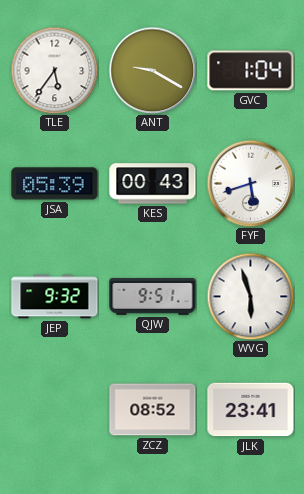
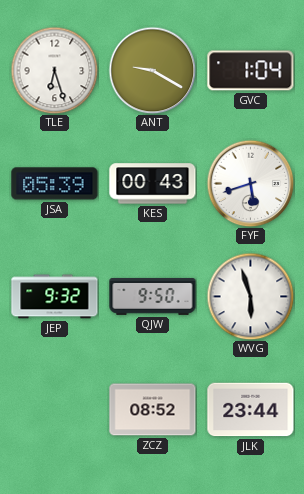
TLE: 5:36 -> 6:27 (54, 70)
QJW: 9:51 -> 9:50 (153, 296)
JLK: 23:41 -> 23:44 (251, 410)
